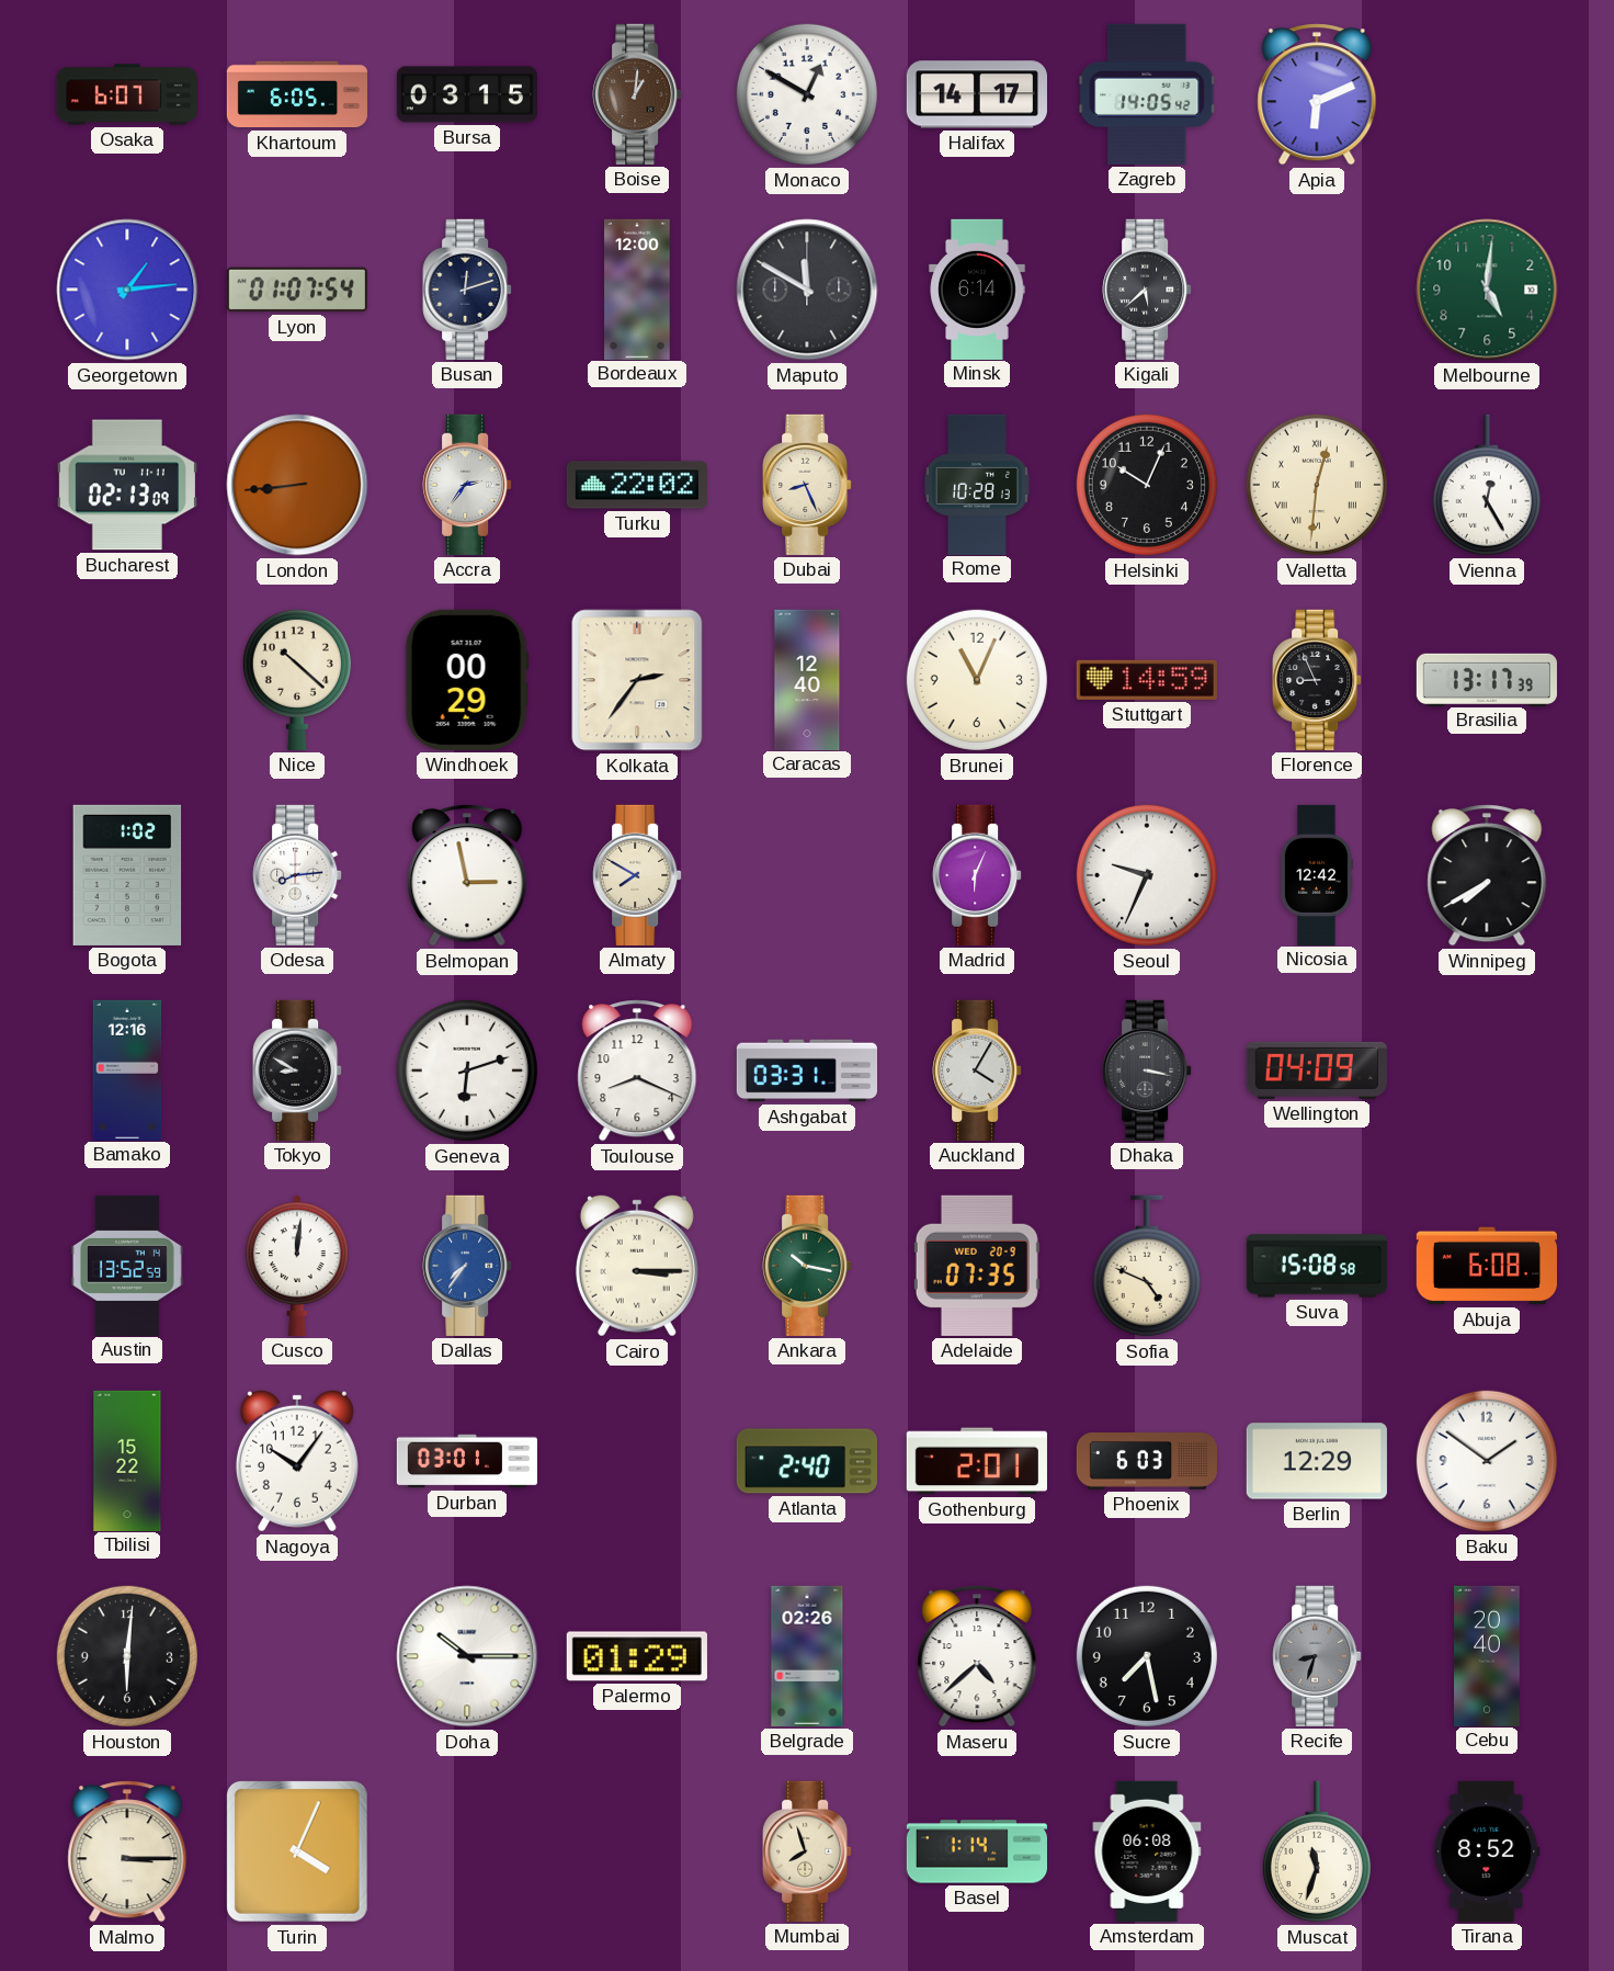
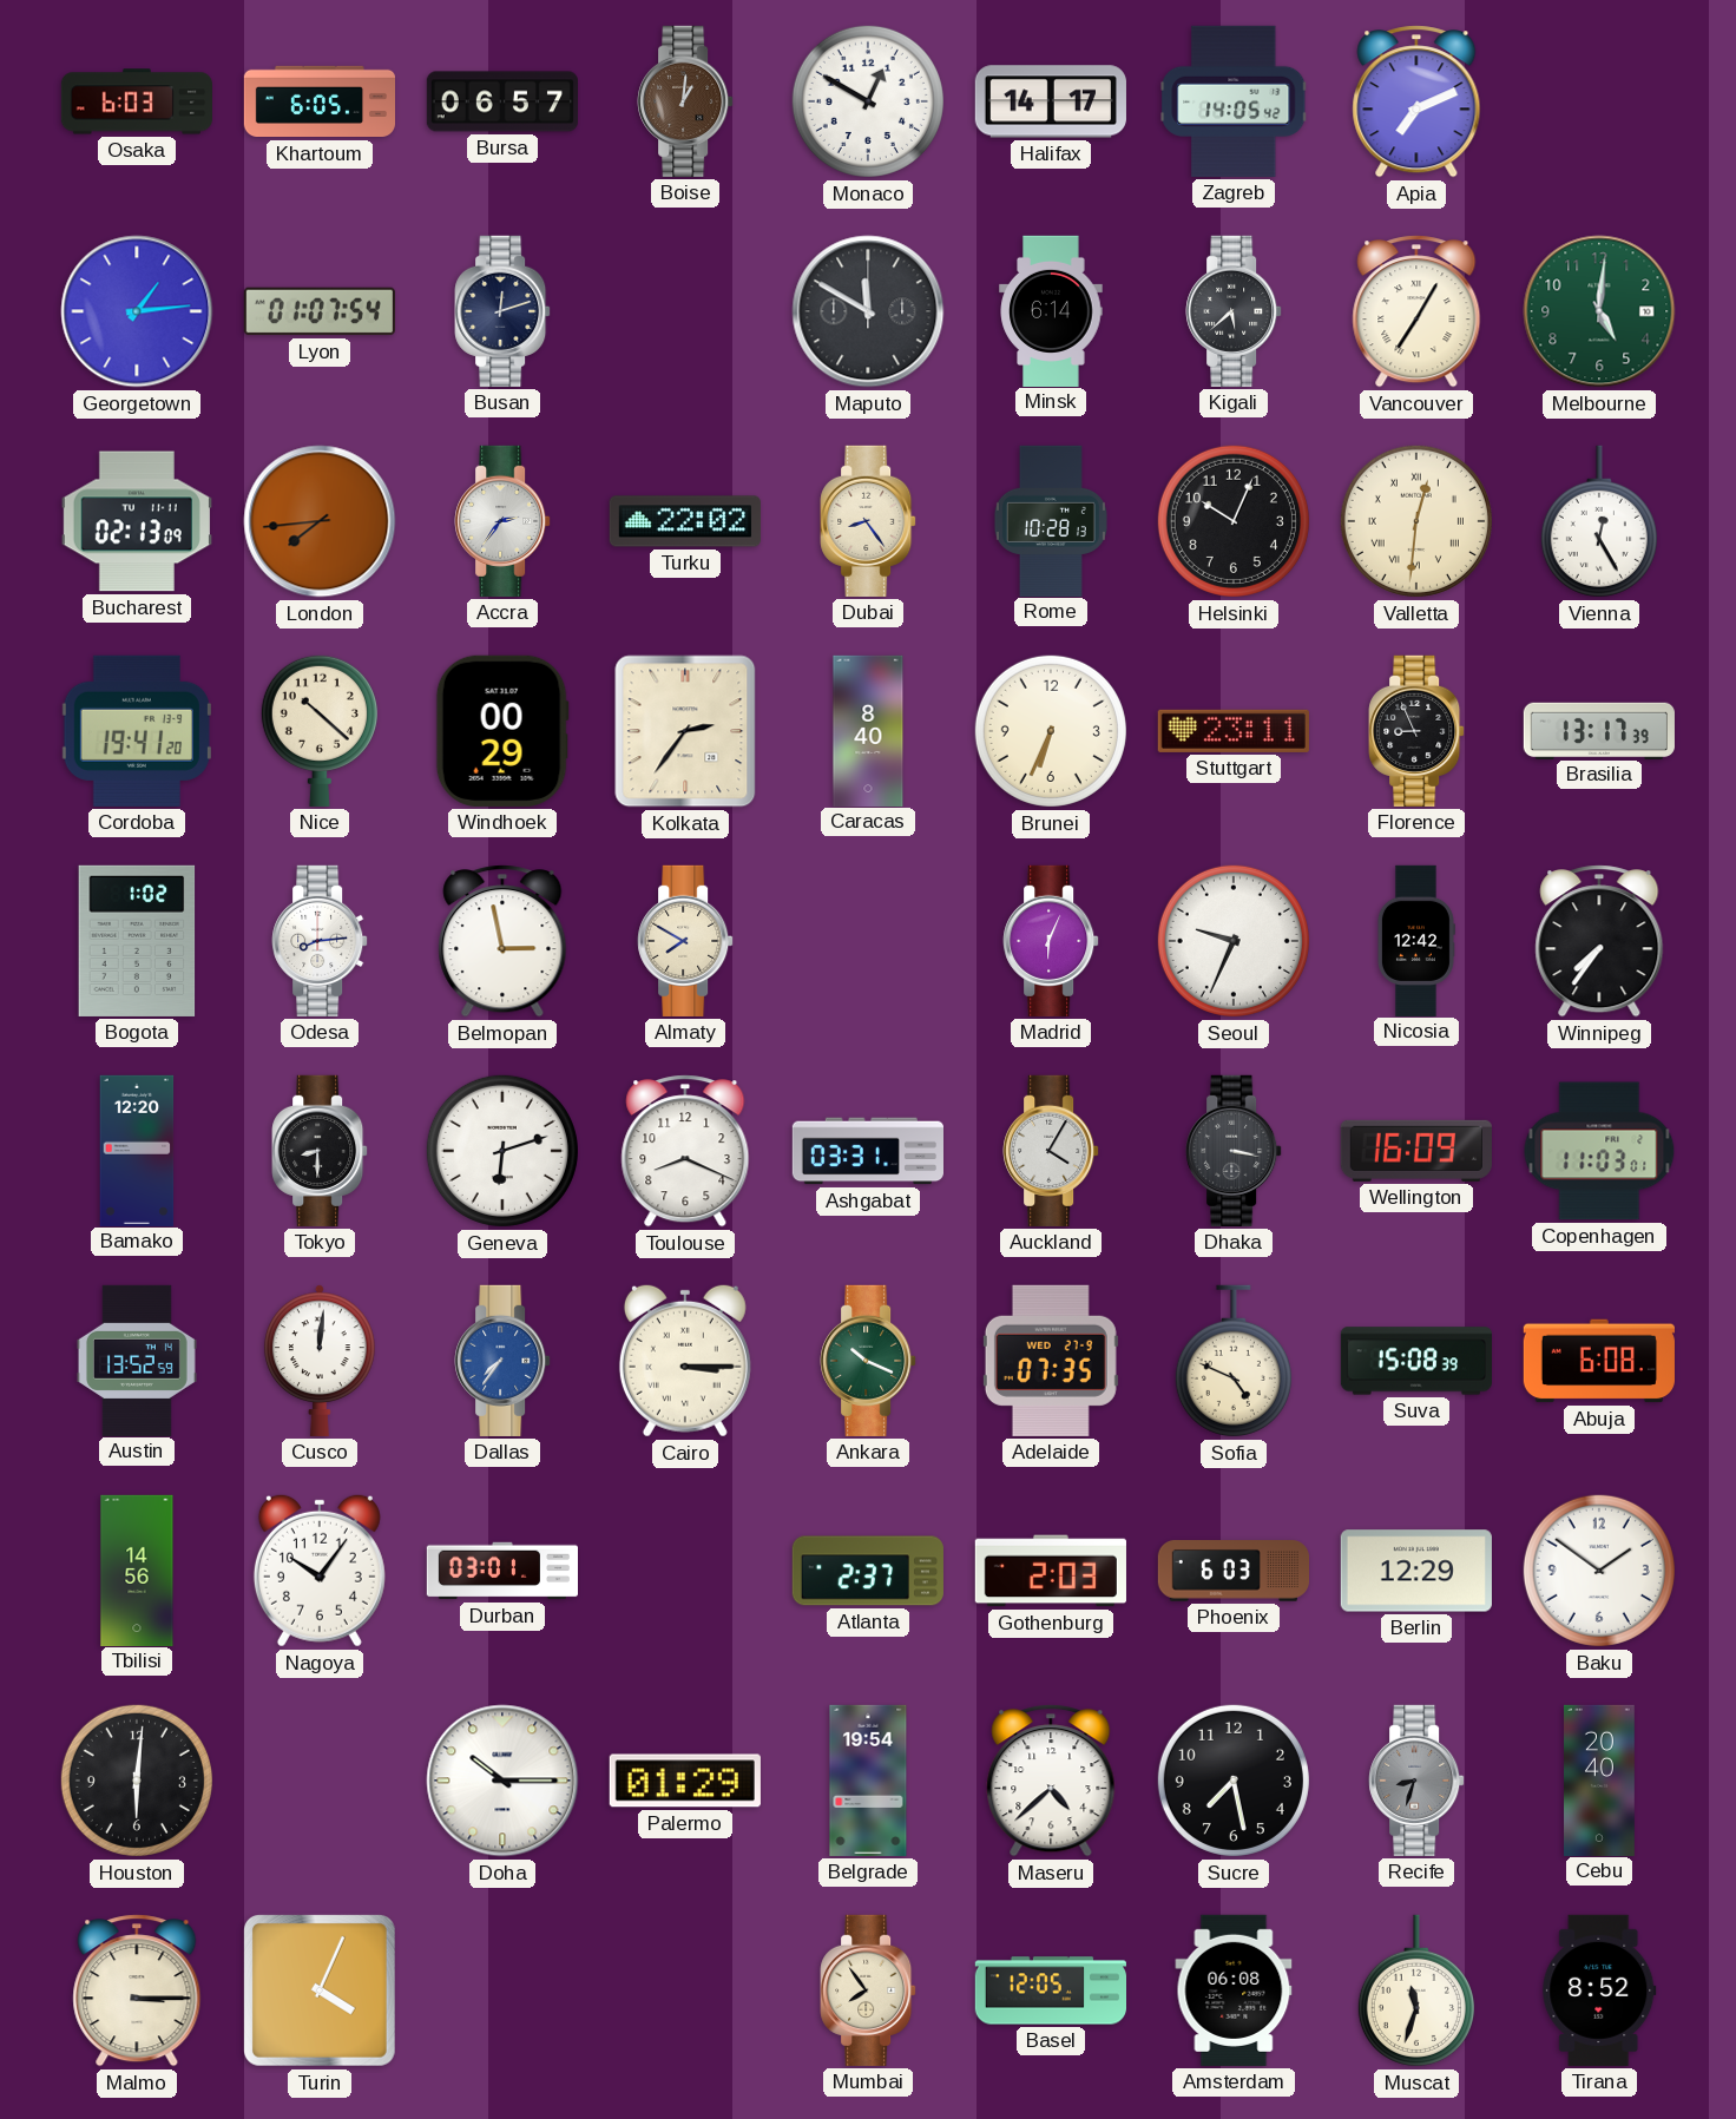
Osaka: 6:07 -> 6:03 (136, 101)
Bursa: 03:15 -> 06:57 (501, 101)
Apia: 6:11 -> 7:11 (1416, 101)
Bordeaux: 12:00 -> none (637, 288)
Vancouver: none -> 7:05 (1416, 311)
London: 8:44 -> 7:44 (320, 521)
Dubai: 8:26 -> 8:24 (868, 521)
Cordoba: none -> 19:41 (137, 731)
Caracas: 12:40 -> 8:40 (868, 730)
Brunei: 11:04 -> 6:34 (1051, 731)
Stuttgart: 14:59 -> 23:11 (1234, 731)
Winnipeg: 7:40 -> 7:36 (1599, 941)
Bamako: 12:16 -> 12:20 (137, 1150)
Tokyo: 8:50 -> 8:30 (320, 1151)
Wellington: 04:09 -> 16:09 (1416, 1151)
Copenhagen: none -> 11:03 (1599, 1151)
Ankara: 10:17 -> 10:19 (868, 1361)
Adelaide date: WED 20-9 -> WED 27-9 (1051, 1361)
Suva: 15:08:58 -> 15:08:39 (1416, 1361)
Tbilisi: 15:22 -> 14:56 (137, 1569)
Atlanta: 2:40 -> 2:37 (868, 1571)
Gothenburg: 2:01 -> 2:03 (1051, 1571)
Belgrade: 02:26 -> 19:54 (868, 1781)
Mumbai: 7:57 -> 7:54 (868, 1990)
Basel: 1:14 -> 12:05 (1050, 1990)
